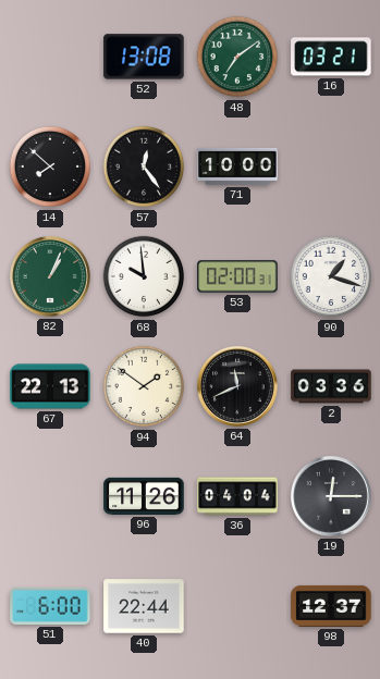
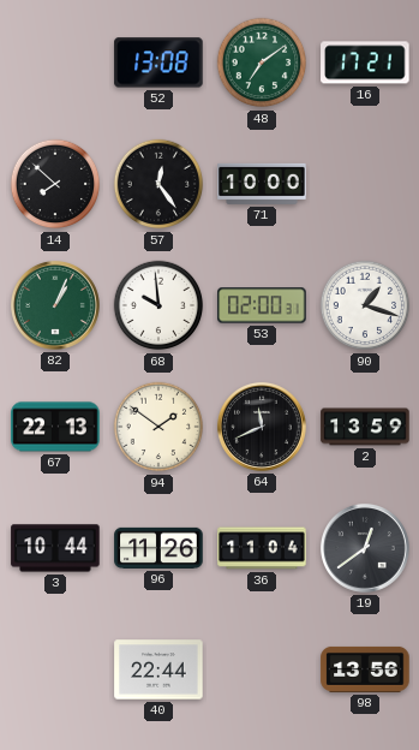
16: 03:21 -> 17:21 (365, 62)
2: 03:36 -> 13:59 (365, 427)
3: none -> 10:44 (55, 548)
36: 04:04 -> 11:04 (262, 548)
19: 12:15 -> 12:39 (365, 548)
51: 6:00 -> none (50, 606)
98: 12:37 -> 13:56 (365, 669)
